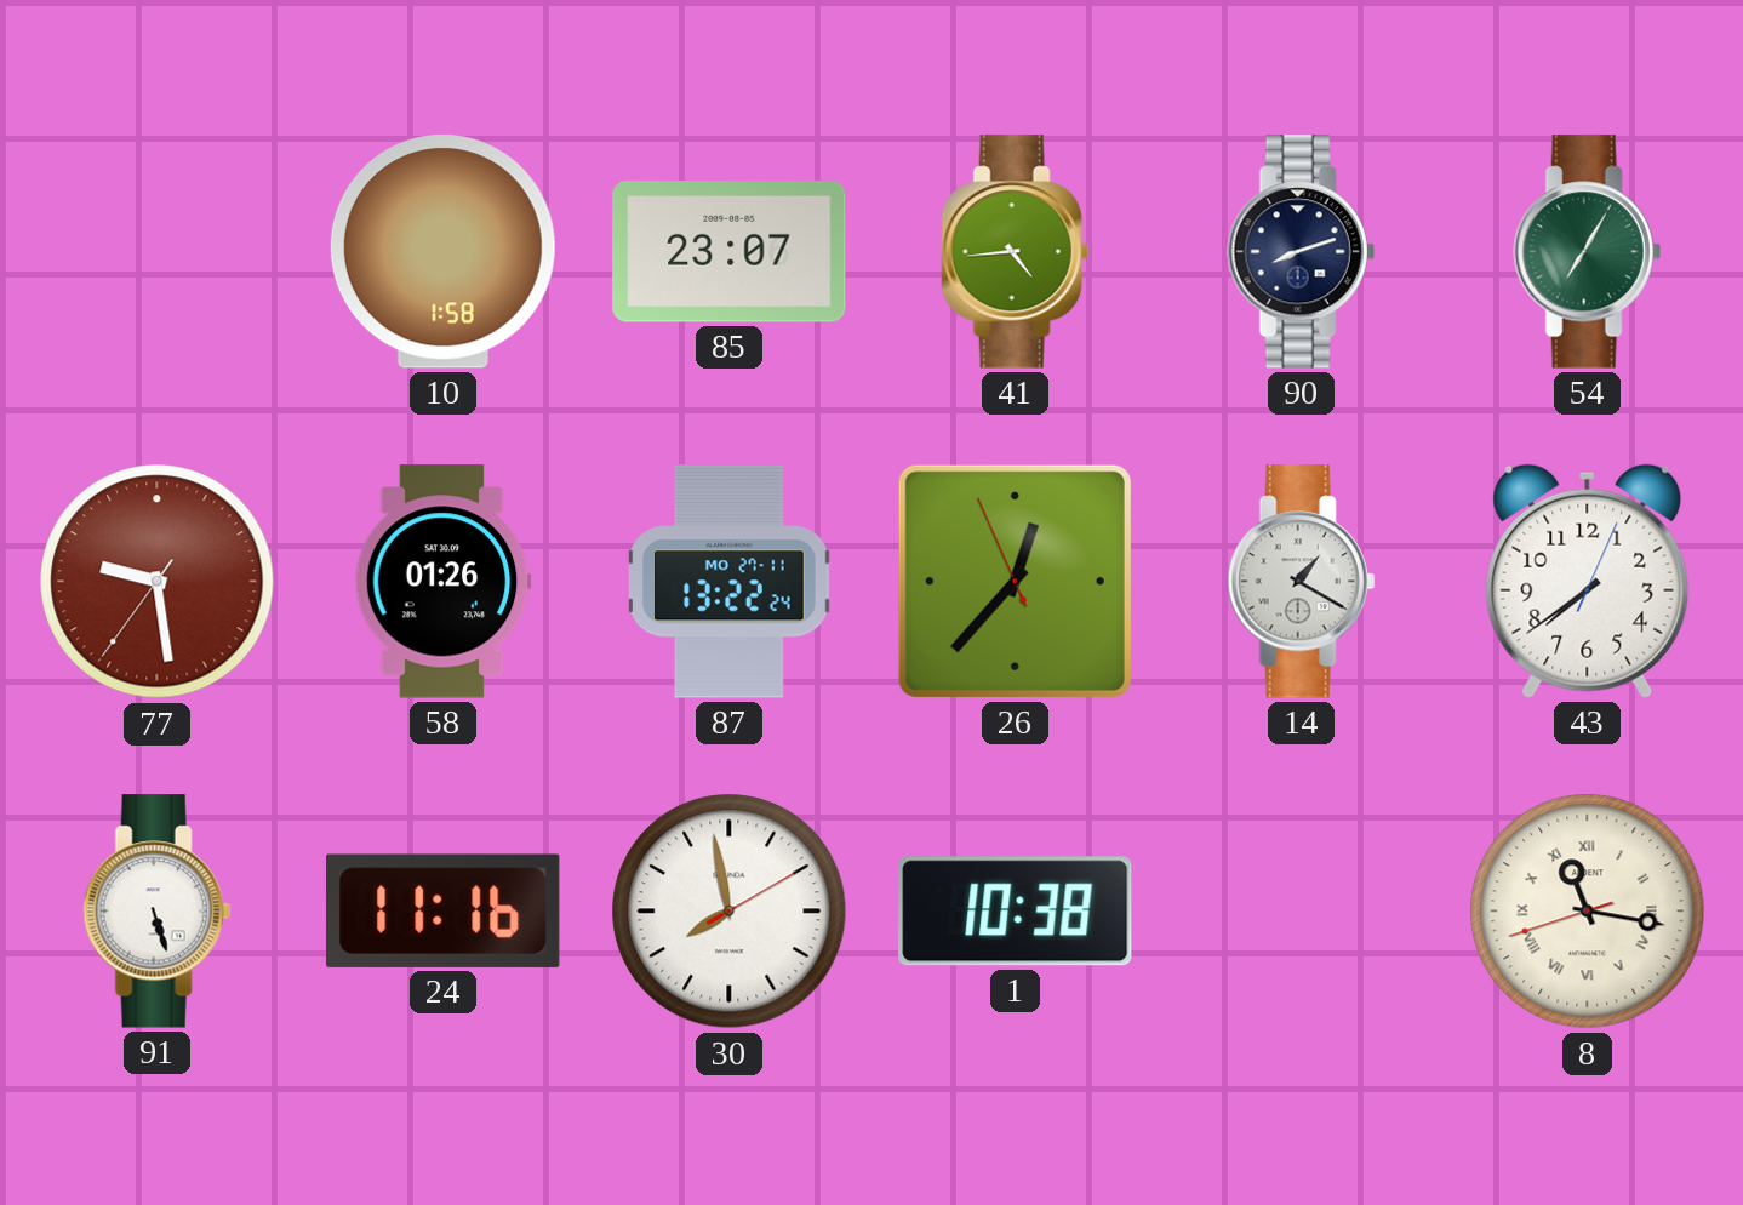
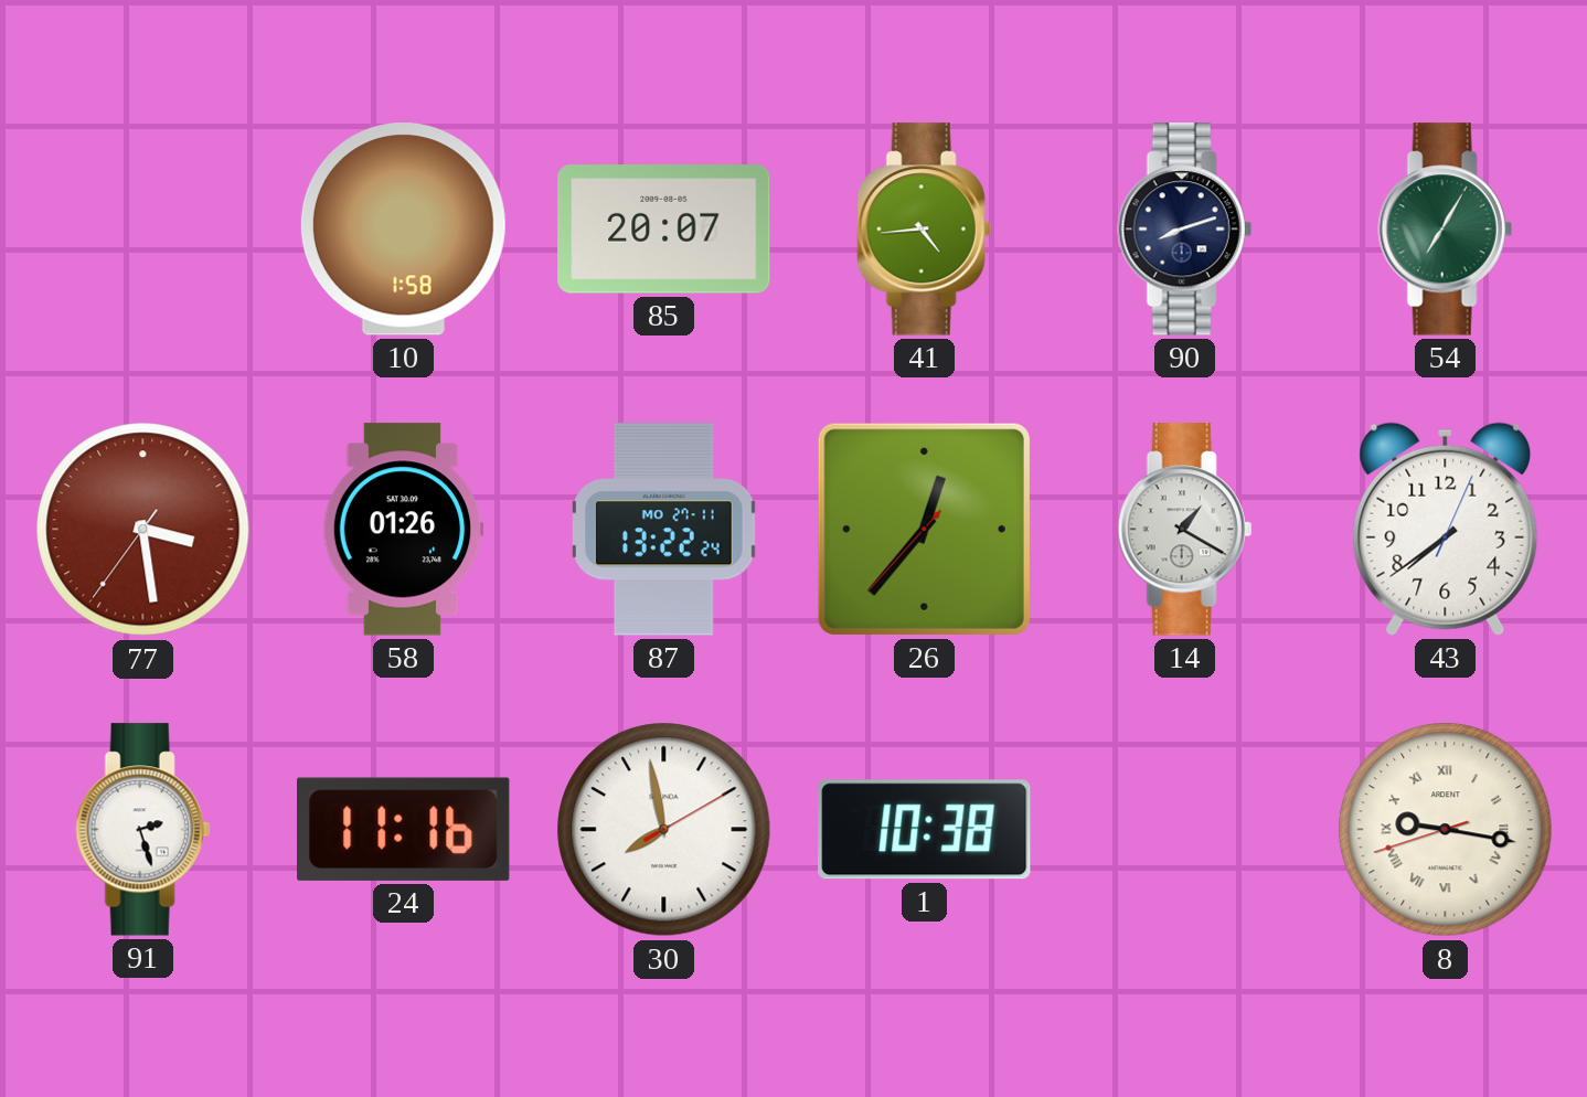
85: 23:07 -> 20:07 (664, 230)
77: 9:28 -> 3:28 (143, 530)
26: 12:36:56 -> 12:36:37 (924, 529)
91: 5:27 -> 2:27 (142, 830)
8: 11:16 -> 9:16 (1446, 830)
